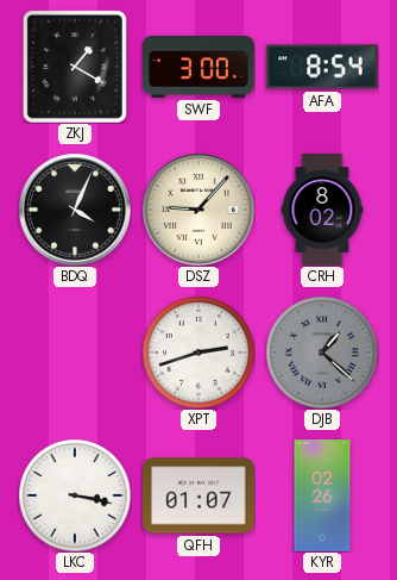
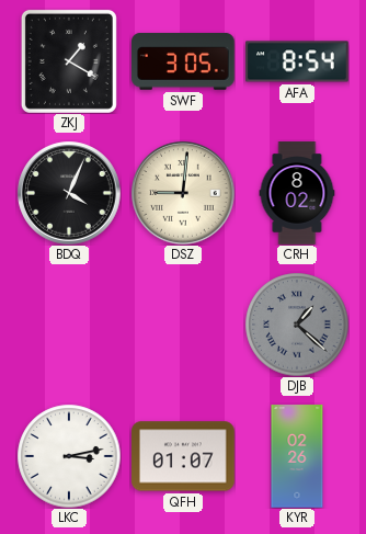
SWF: 3:00 -> 3:05 (184, 61)
DSZ: 9:07 -> 9:01 (183, 193)
XPT: 2:42 -> none (198, 353)
LKC: 3:17 -> 3:13 (69, 456)
